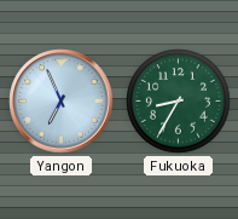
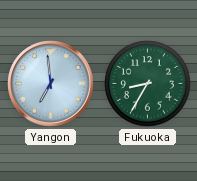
Yangon: 6:56 -> 6:59 (51, 84)
